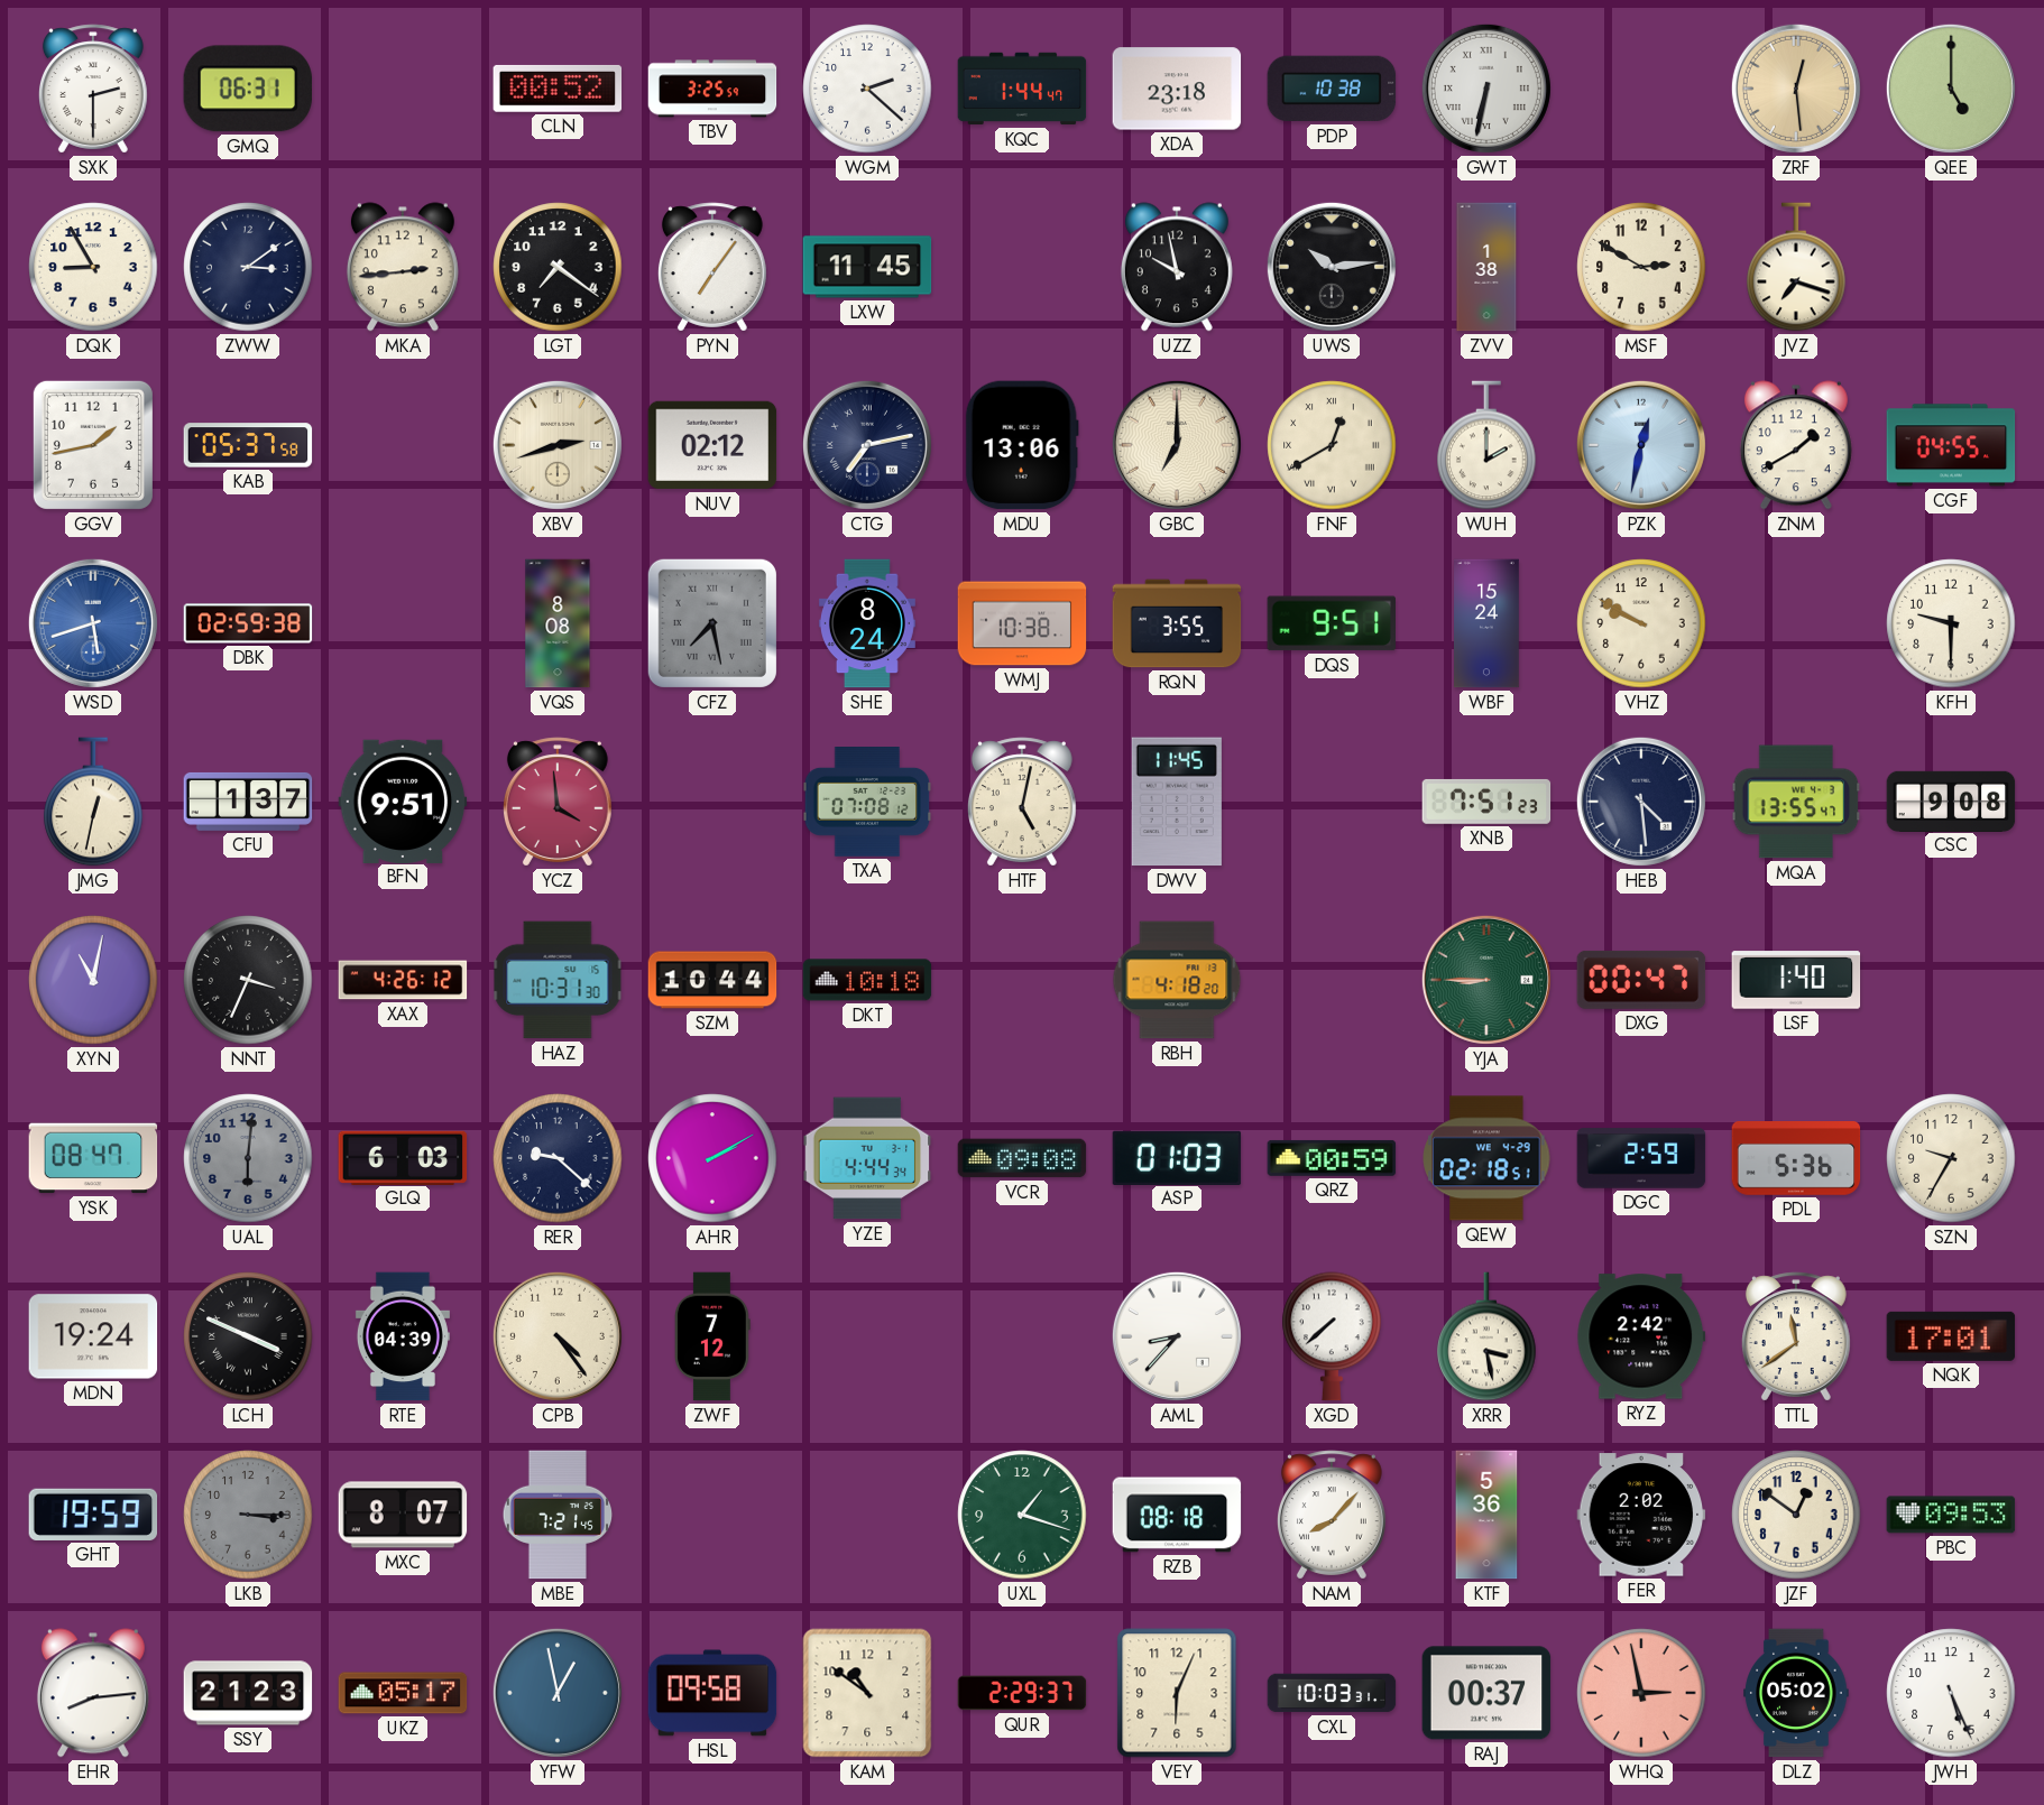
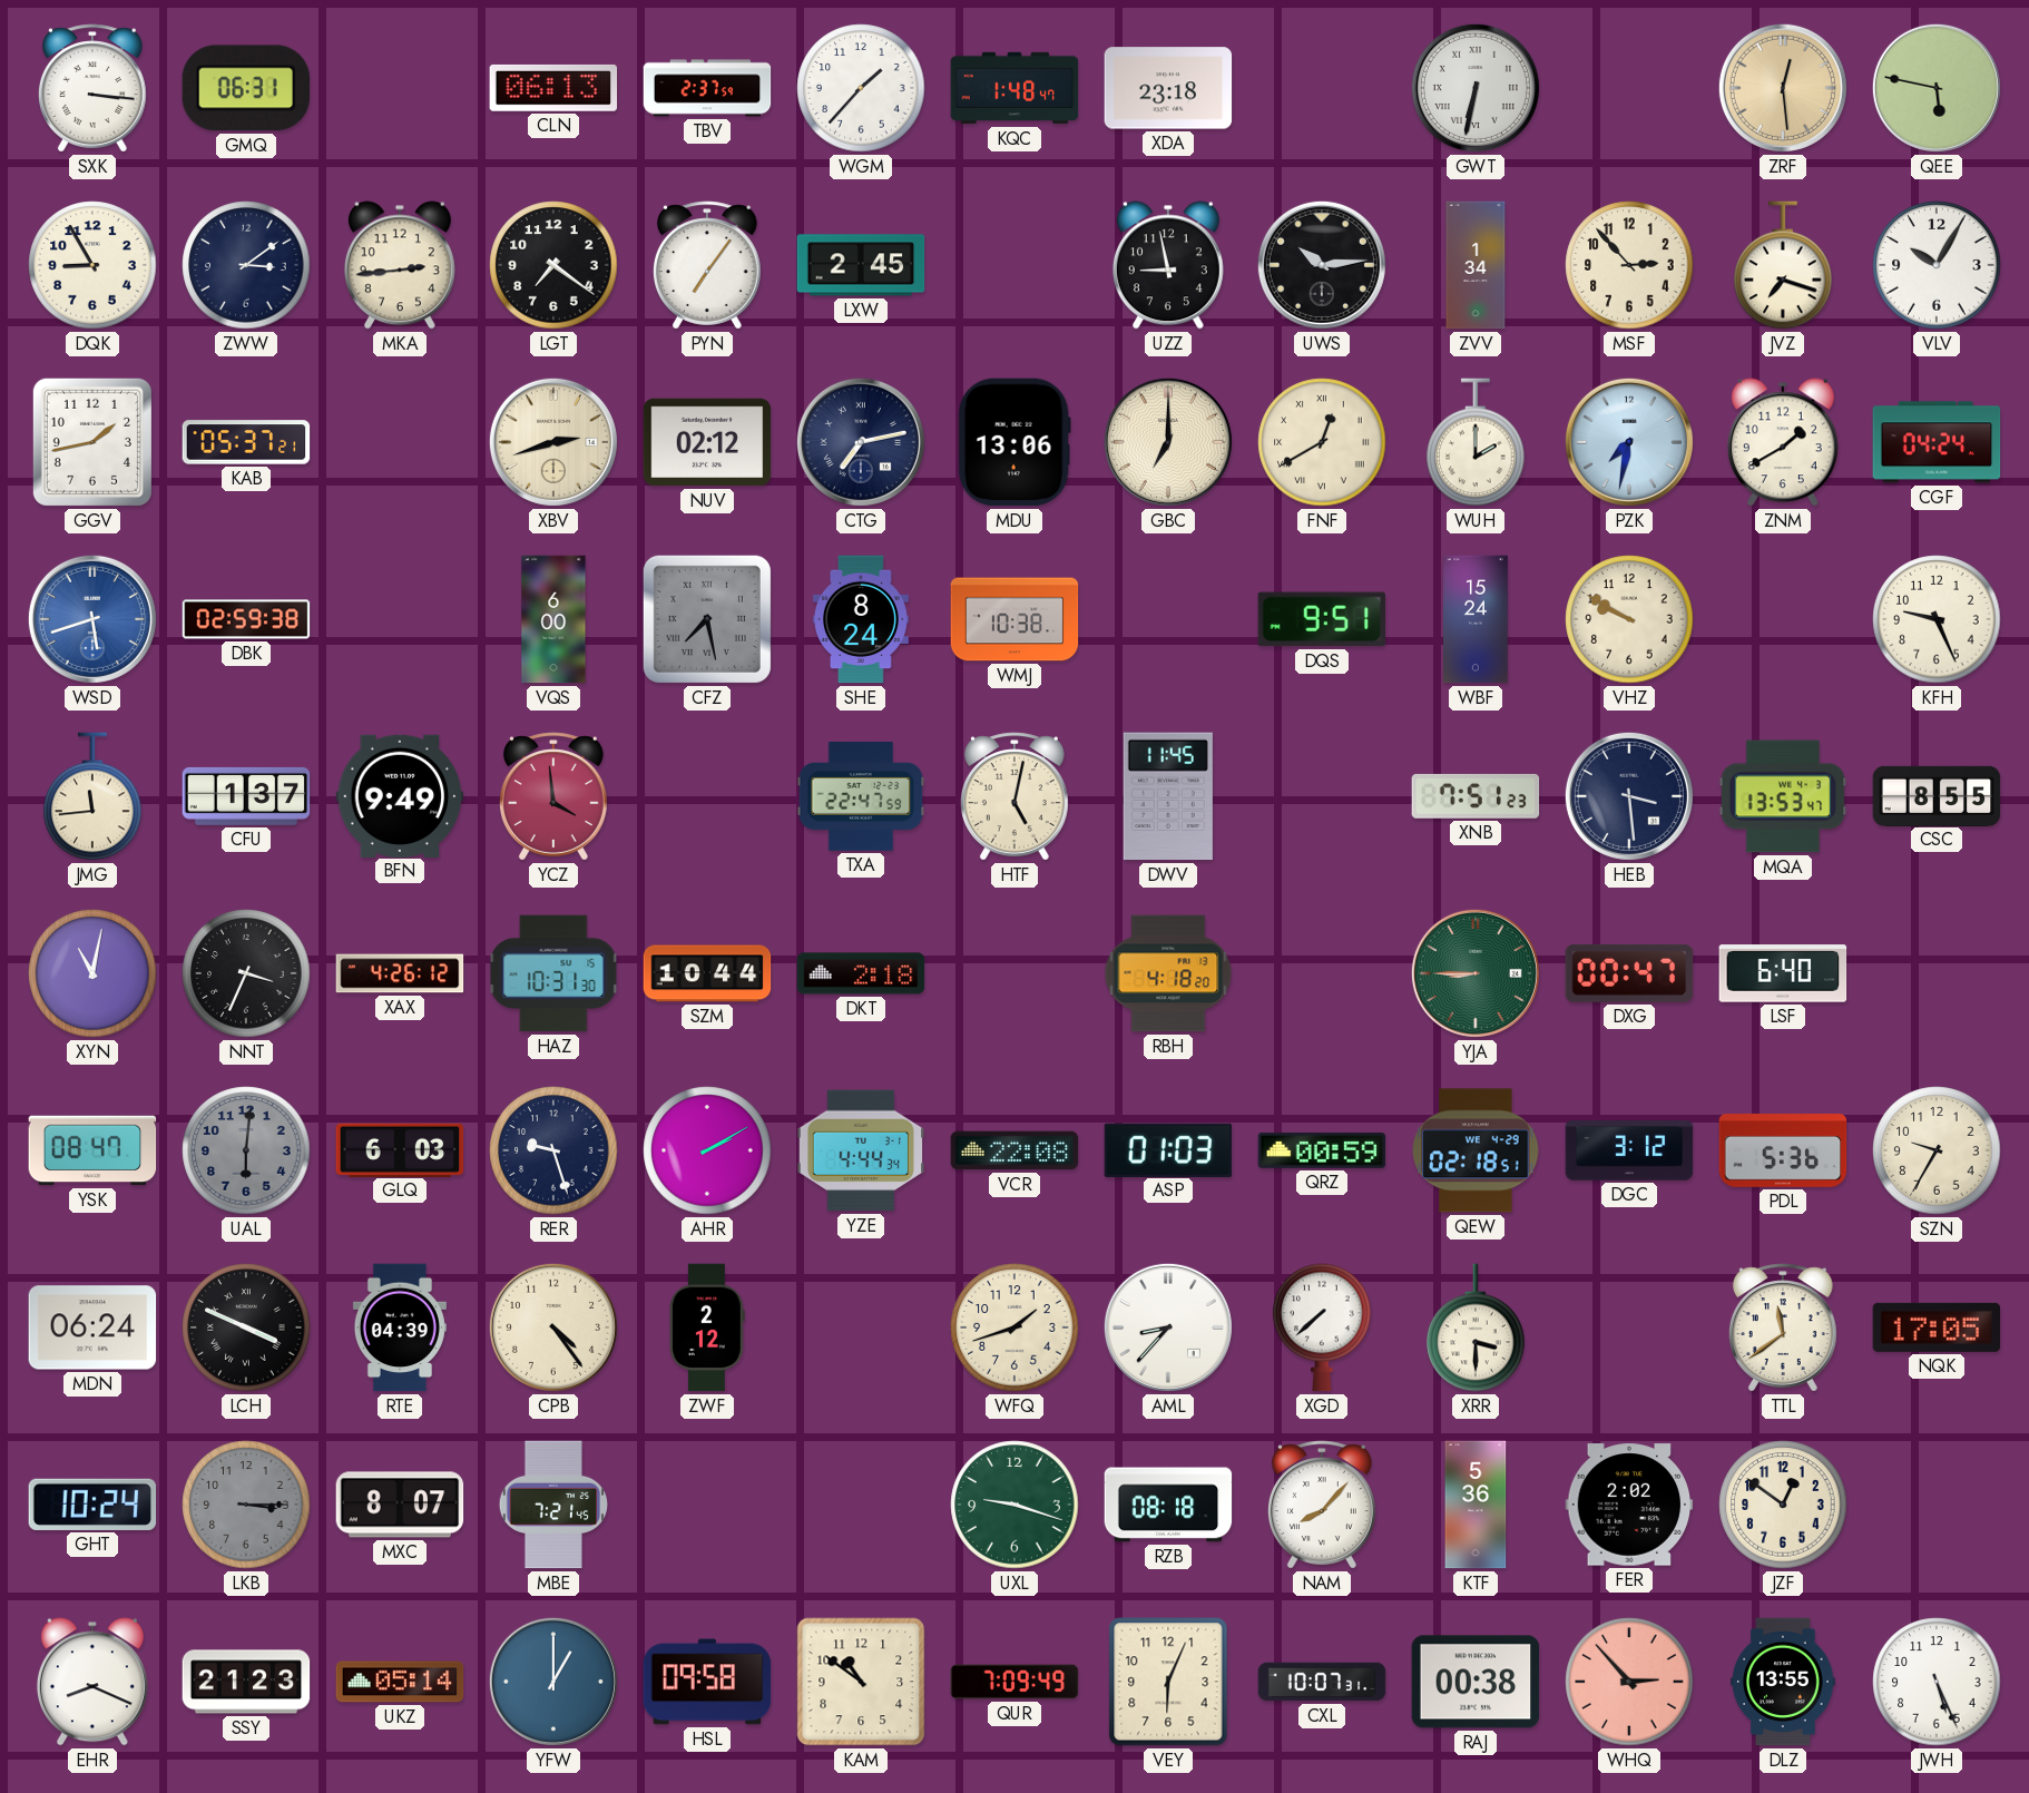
SXK: 2:30 -> 3:16 (92, 88)
CLN: 00:52 -> 06:13 (553, 88)
TBV: 3:25 -> 2:37 (707, 88)
WGM: 2:22 -> 1:37 (861, 88)
KQC: 1:44 -> 1:48 (1014, 88)
PDP: 10:38 -> none (1332, 89)
QEE: 5:00 -> 5:47 (1937, 88)
LXW: 11:45 -> 2:45 (861, 265)
UZZ: 9:58 -> 8:58 (1168, 265)
ZVV: 1:38 -> 1:34 (1476, 265)
MSF: 2:50 -> 2:53 (1629, 265)
VLV: none -> 10:05 (1937, 265)
KAB: 05:37:58 -> 05:37:21 (246, 442)
PZK: 12:32 -> 7:32 (1629, 442)
CGF: 04:55 -> 04:24 (1937, 442)
VQS: 8:08 -> 6:00 (553, 619)
RQN: 3:55 -> none (1177, 623)
KFH: 9:30 -> 9:26 (1937, 619)
JMG: 12:32 -> 11:44 (92, 796)
BFN: 9:51 -> 9:49 (400, 795)
TXA: 07:08 -> 22:47 (861, 797)
HEB: 4:29 -> 3:29 (1629, 796)
MQA: 13:55 -> 13:53 (1783, 796)
CSC: 9:08 -> 8:55 (1937, 795)
DKT: 10:18 -> 2:18 (861, 973)
LSF: 1:40 -> 6:40 (1783, 973)
RER: 9:22 -> 9:27 (553, 1150)
VCR: 09:08 -> 22:08 (1014, 1150)
DGC: 2:59 -> 3:12 (1629, 1150)
MDN: 19:24 -> 06:24 (92, 1327)
ZWF: 7:12 -> 2:12 (707, 1327)
WFQ: none -> 1:42 (1014, 1327)
XRR: 3:28 -> 3:30 (1476, 1327)
RYZ: 2:42 -> none (1641, 1336)
NQK: 17:01 -> 17:05 (1937, 1327)
GHT: 19:59 -> 10:24 (92, 1505)
UXL: 1:18 -> 9:18 (1014, 1505)
PBC: 09:53 -> none (1951, 1515)
EHR: 8:14 -> 8:19 (92, 1682)
UKZ: 05:17 -> 05:14 (400, 1682)
YFW: 12:58 -> 1:00 (553, 1682)
QUR: 2:29 -> 7:09 (1014, 1682)
CXL: 10:03 -> 10:07 (1322, 1682)
RAJ: 00:37 -> 00:38 (1476, 1682)
WHQ: 2:58 -> 2:53 (1629, 1682)
DLZ: 05:02 -> 13:55 (1783, 1682)
